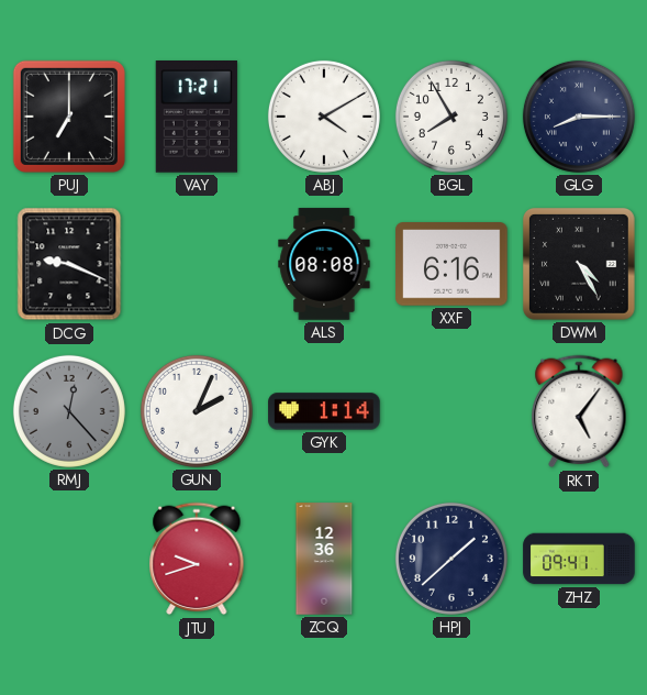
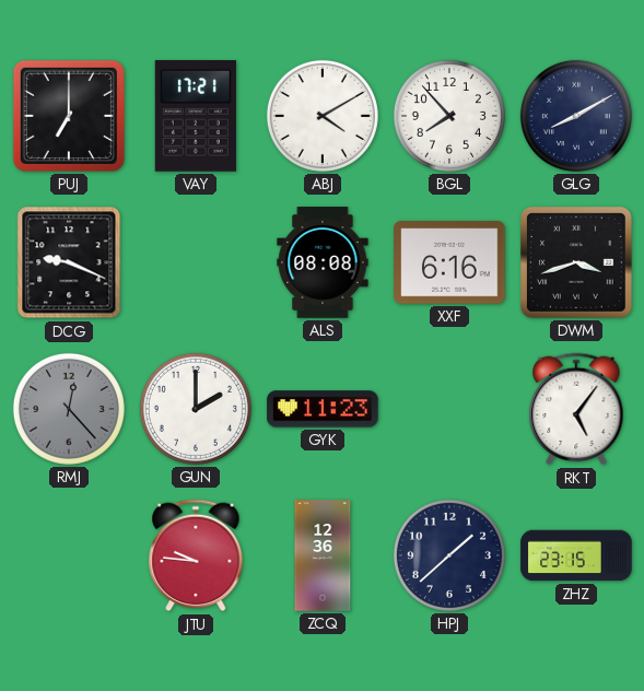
BGL: 7:55 -> 7:53 (449, 116)
GLG: 8:15 -> 8:10 (576, 116)
DWM: 4:25 -> 3:42 (576, 262)
GUN: 2:04 -> 2:00 (196, 409)
GYK: 1:14 -> 11:23 (323, 409)
JTU: 9:42 -> 9:46 (196, 555)
ZHZ: 09:41 -> 23:15 (576, 555)
